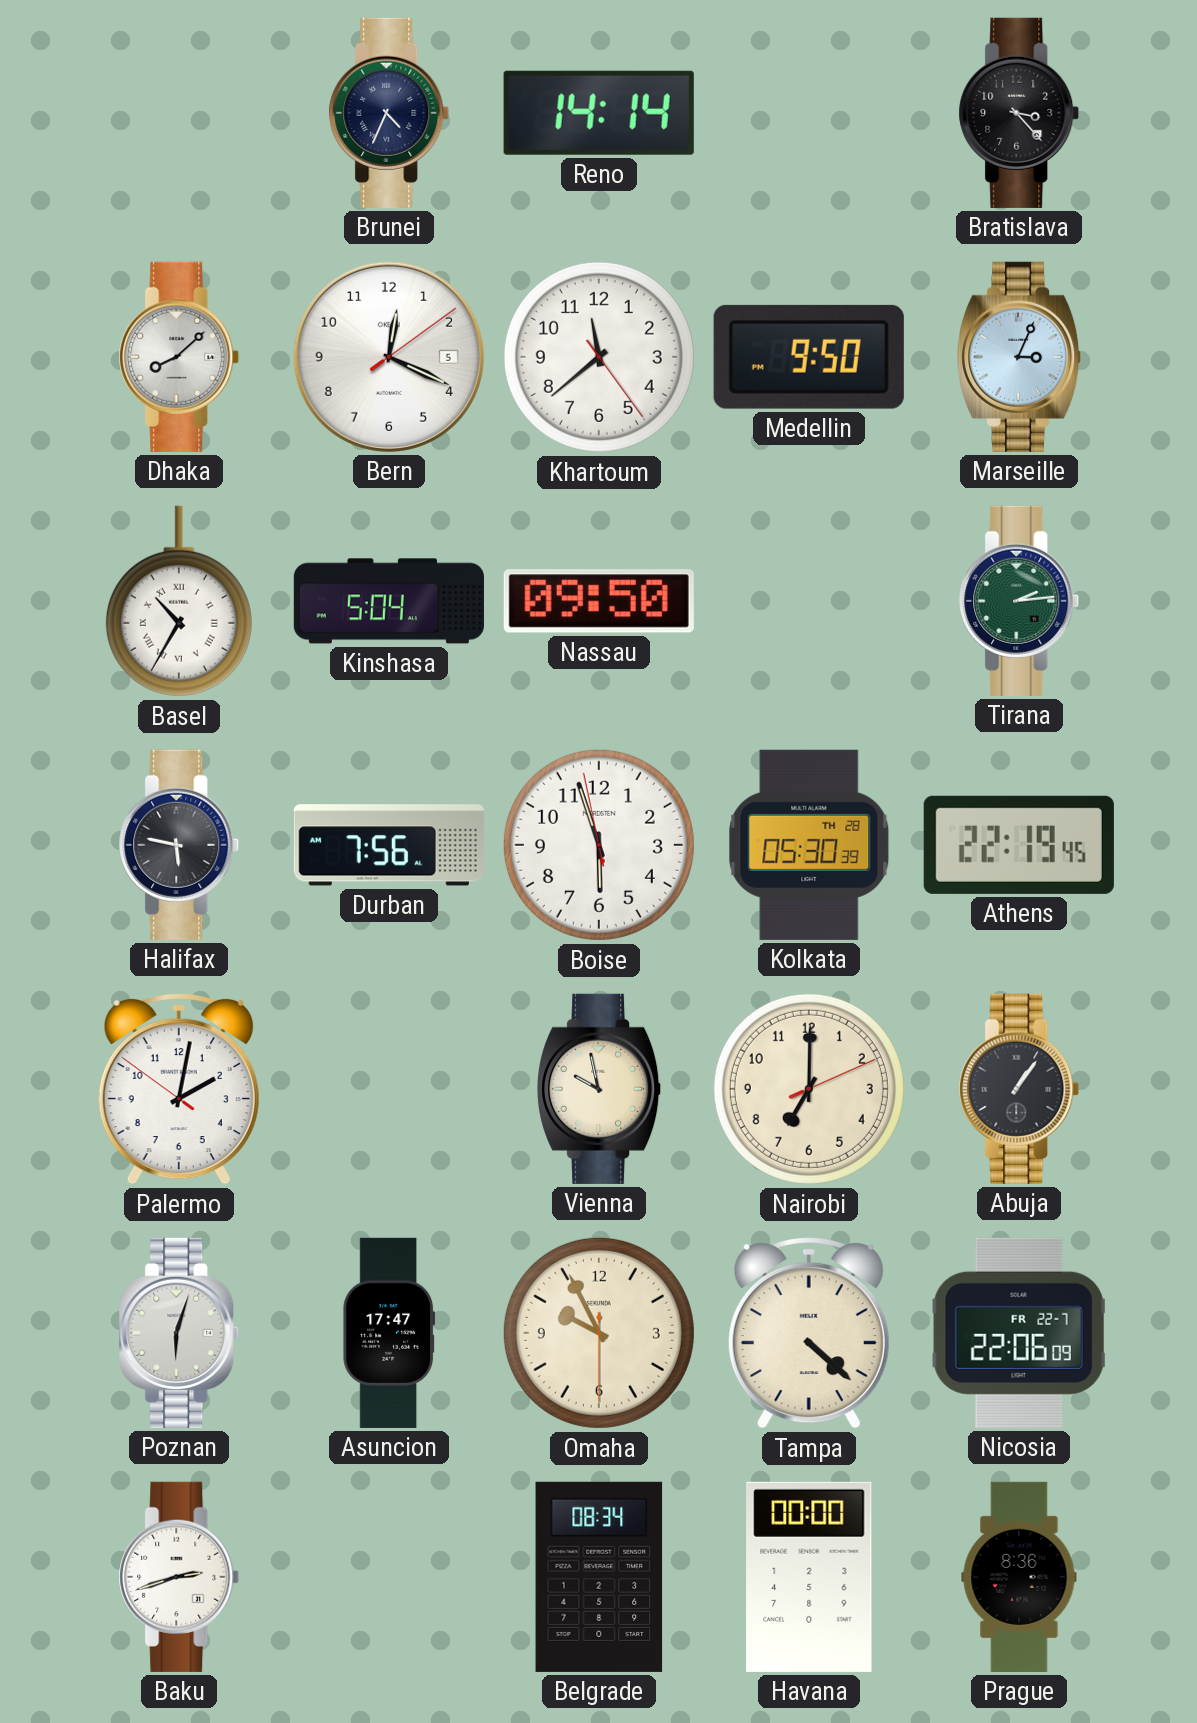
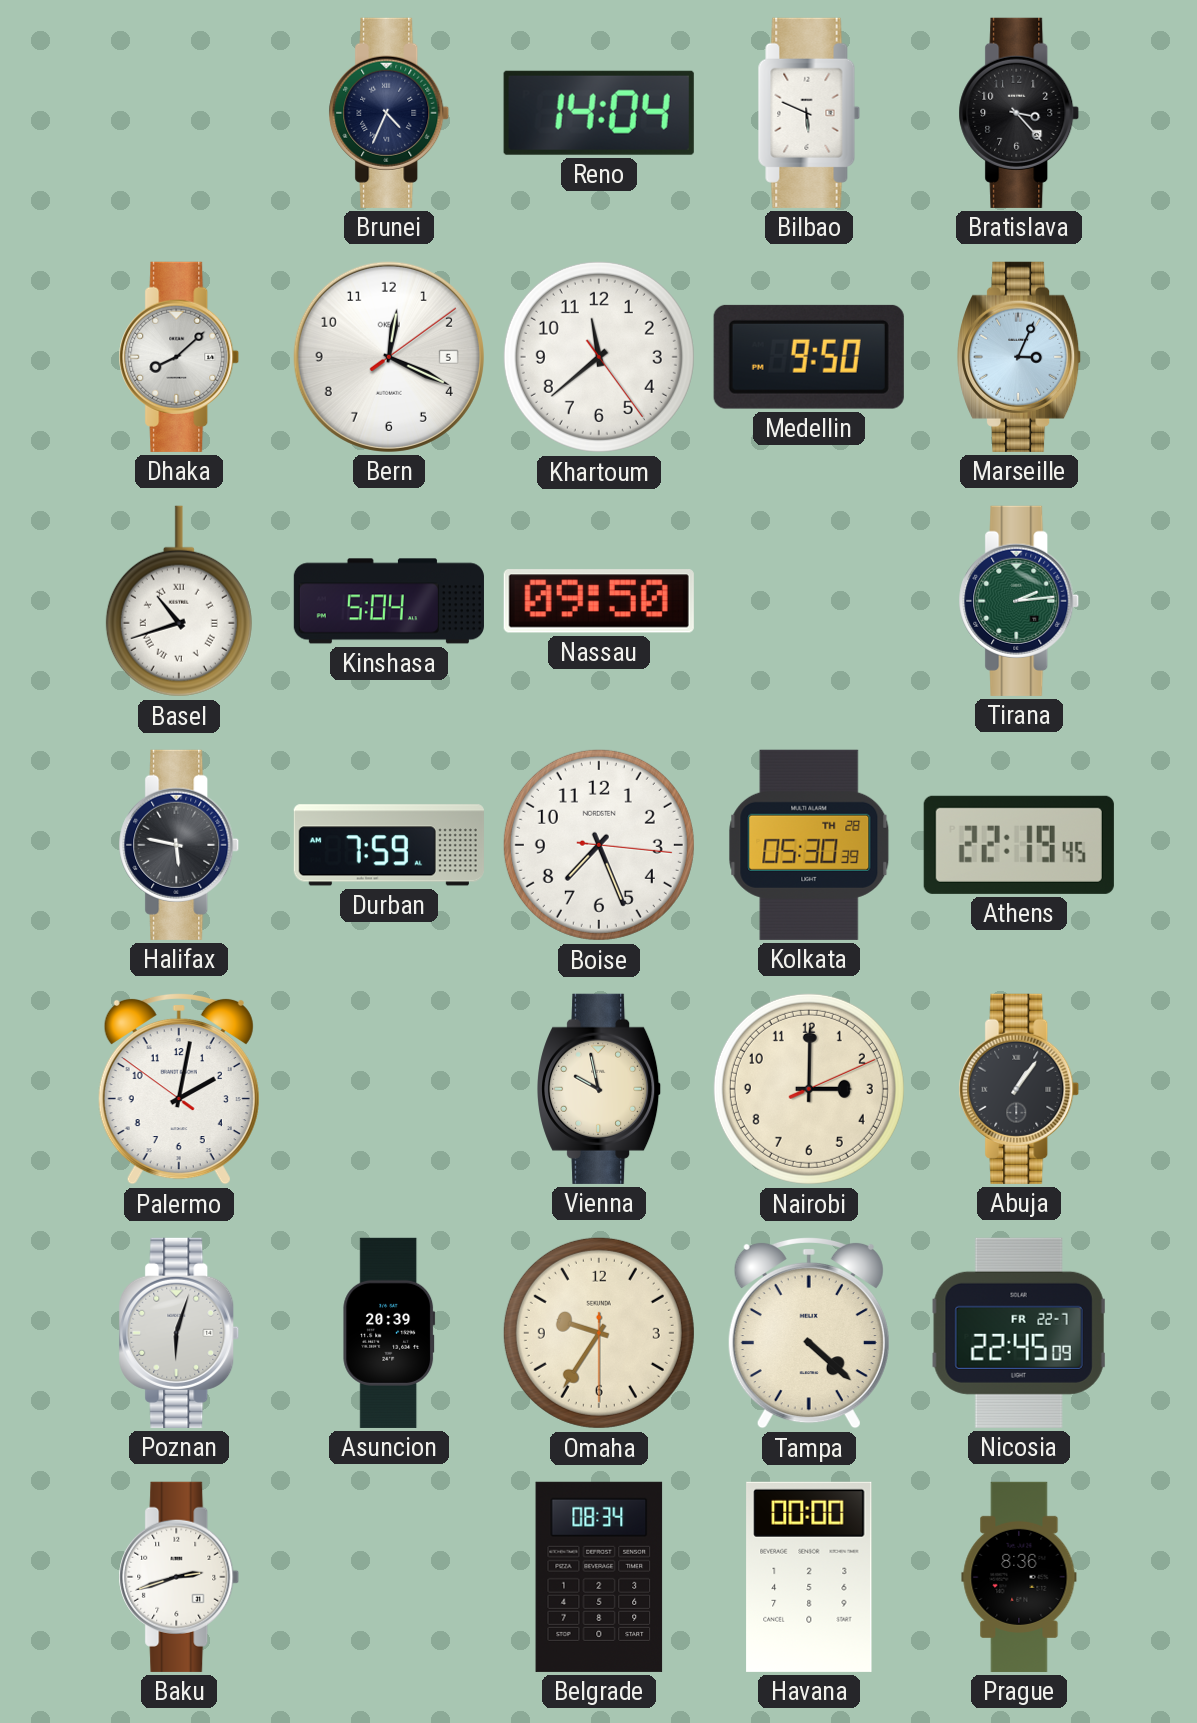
Reno: 14:14 -> 14:04 (599, 113)
Bilbao: none -> 5:49 (809, 113)
Basel: 10:35 -> 10:42 (179, 601)
Durban: 7:56 -> 7:59 (389, 845)
Boise: 5:56 -> 7:26 (599, 845)
Nairobi: 7:00 -> 3:00 (809, 1089)
Asuncion: 17:47 -> 20:39 (389, 1333)
Omaha: 9:55 -> 9:35 (599, 1333)
Nicosia: 22:06 -> 22:45 (1019, 1333)
